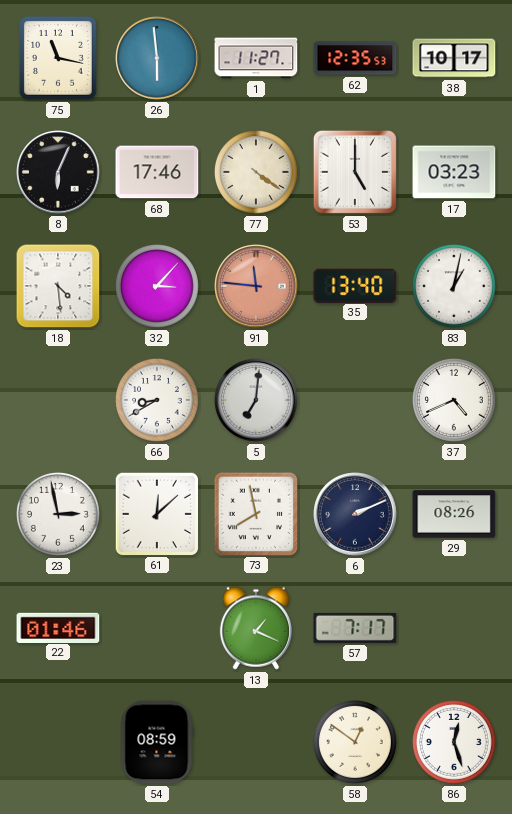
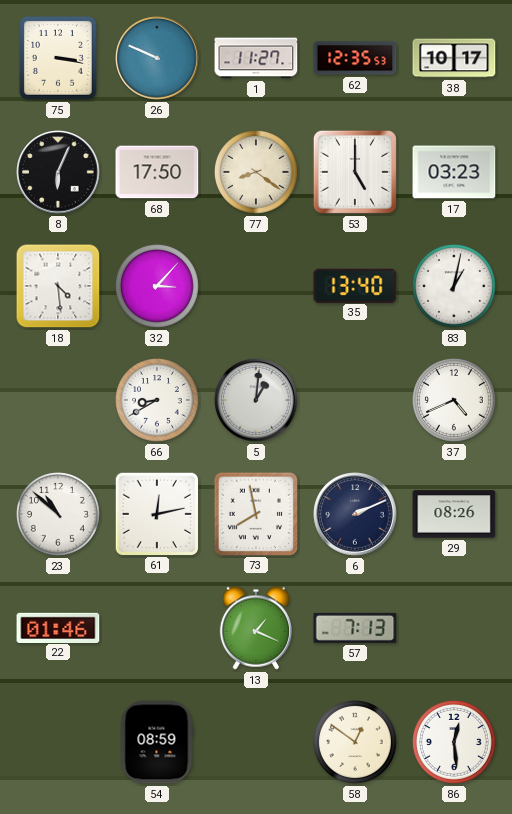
75: 11:17 -> 3:17 (58, 59)
26: 5:59 -> 9:49 (157, 58)
68: 17:46 -> 17:50 (157, 172)
77: 4:21 -> 8:21 (256, 172)
91: 11:46 -> none (256, 286)
5: 7:01 -> 1:01 (256, 400)
23: 2:58 -> 10:52 (58, 514)
61: 12:08 -> 12:13 (156, 513)
57: 7:17 -> 7:13 (355, 628)
86: 12:27 -> 12:29 (454, 742)
